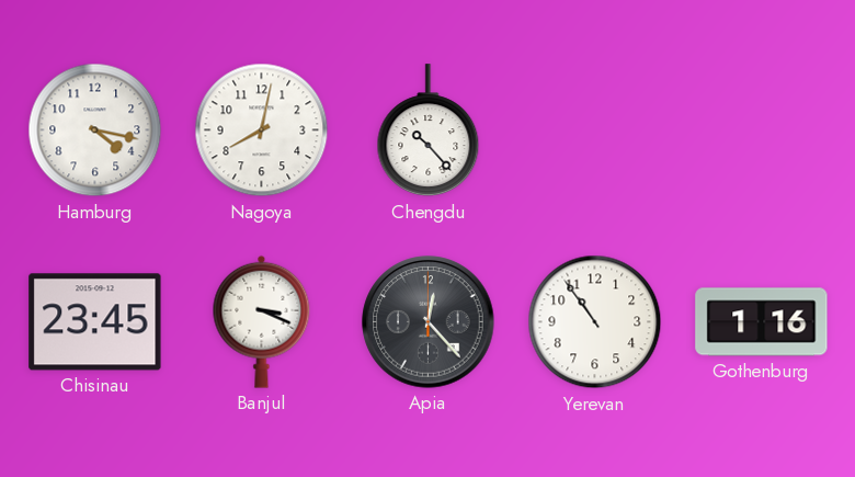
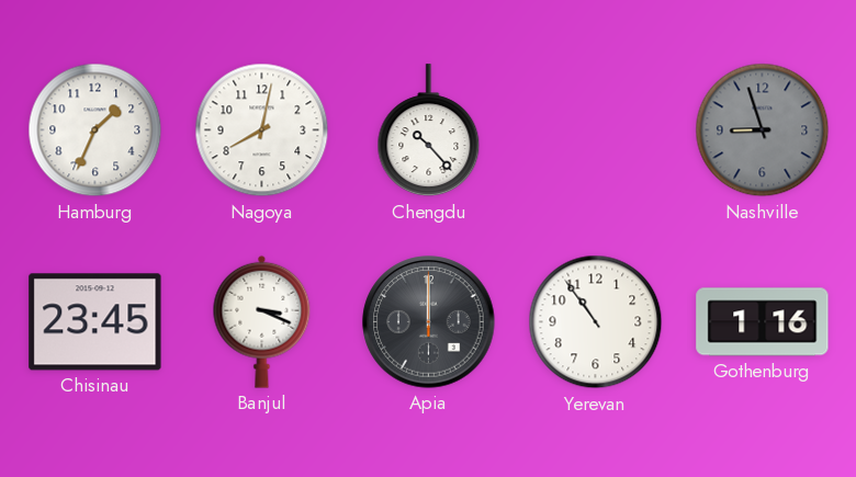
Hamburg: 4:17 -> 1:34 (95, 130)
Nashville: none -> 8:57 (763, 130)
Apia: 12:23 -> 12:00 (429, 322)
